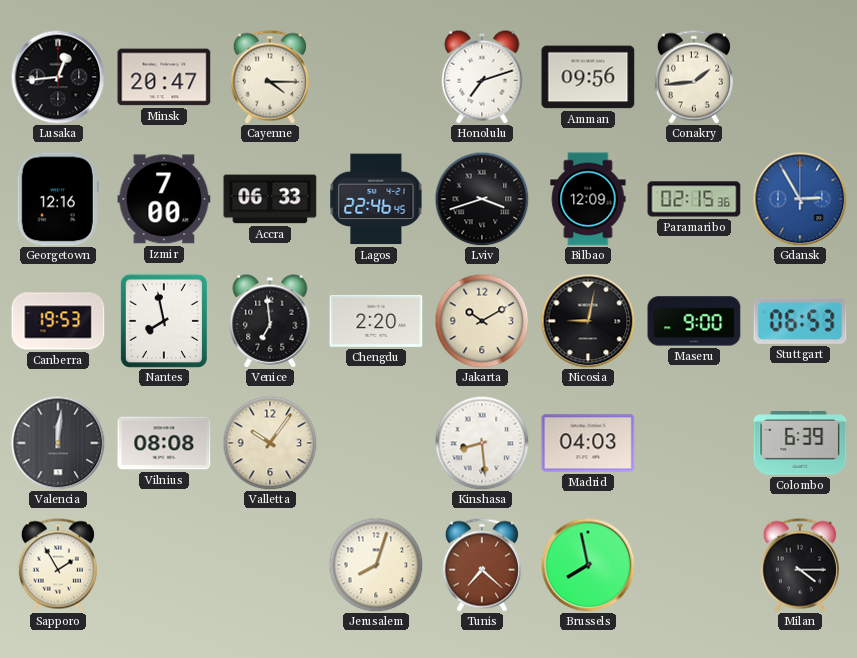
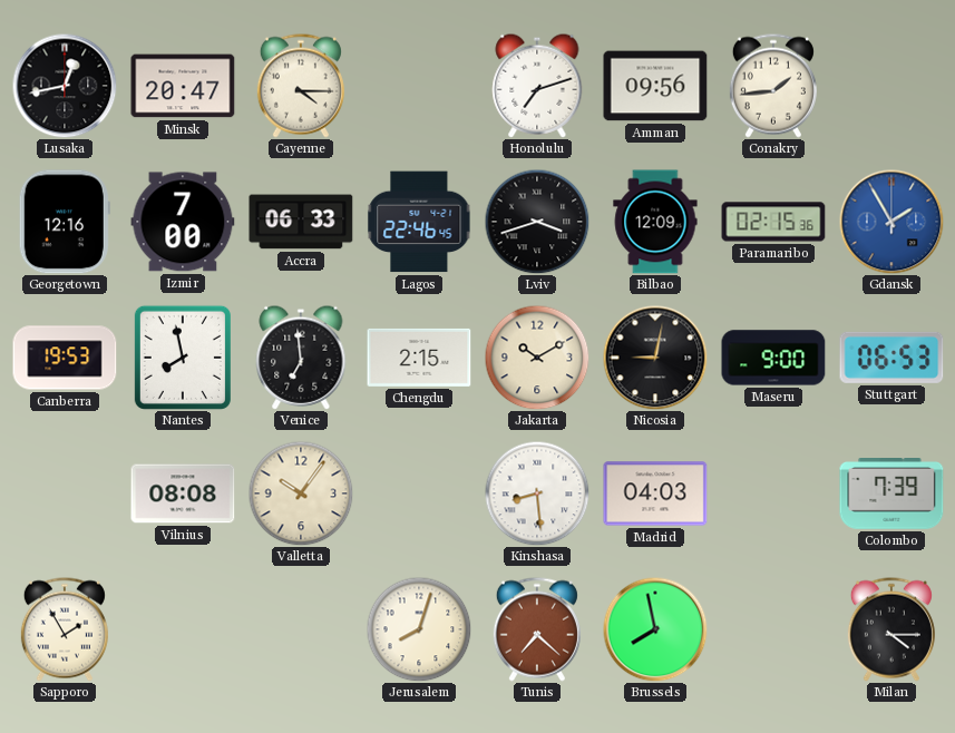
Lusaka: 12:44 -> 12:43 (65, 86)
Gdansk: 2:55 -> 1:55 (891, 222)
Chengdu: 2:20 -> 2:15 (419, 358)
Valencia: 12:01 -> none (58, 443)
Colombo: 6:39 -> 7:39 (891, 495)
